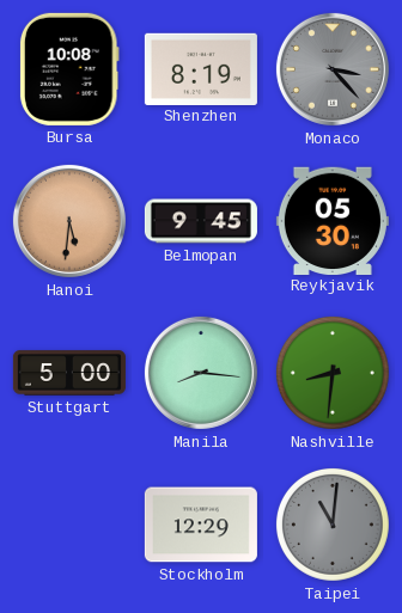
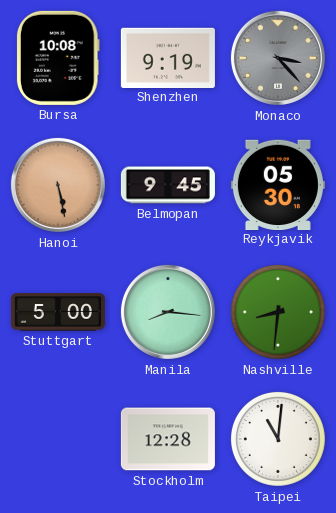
Shenzhen: 8:19 -> 9:19 (168, 57)
Hanoi: 5:31 -> 5:28 (58, 185)
Stockholm: 12:29 -> 12:28 (168, 439)
Taipei dial: grey -> white (278, 439)
